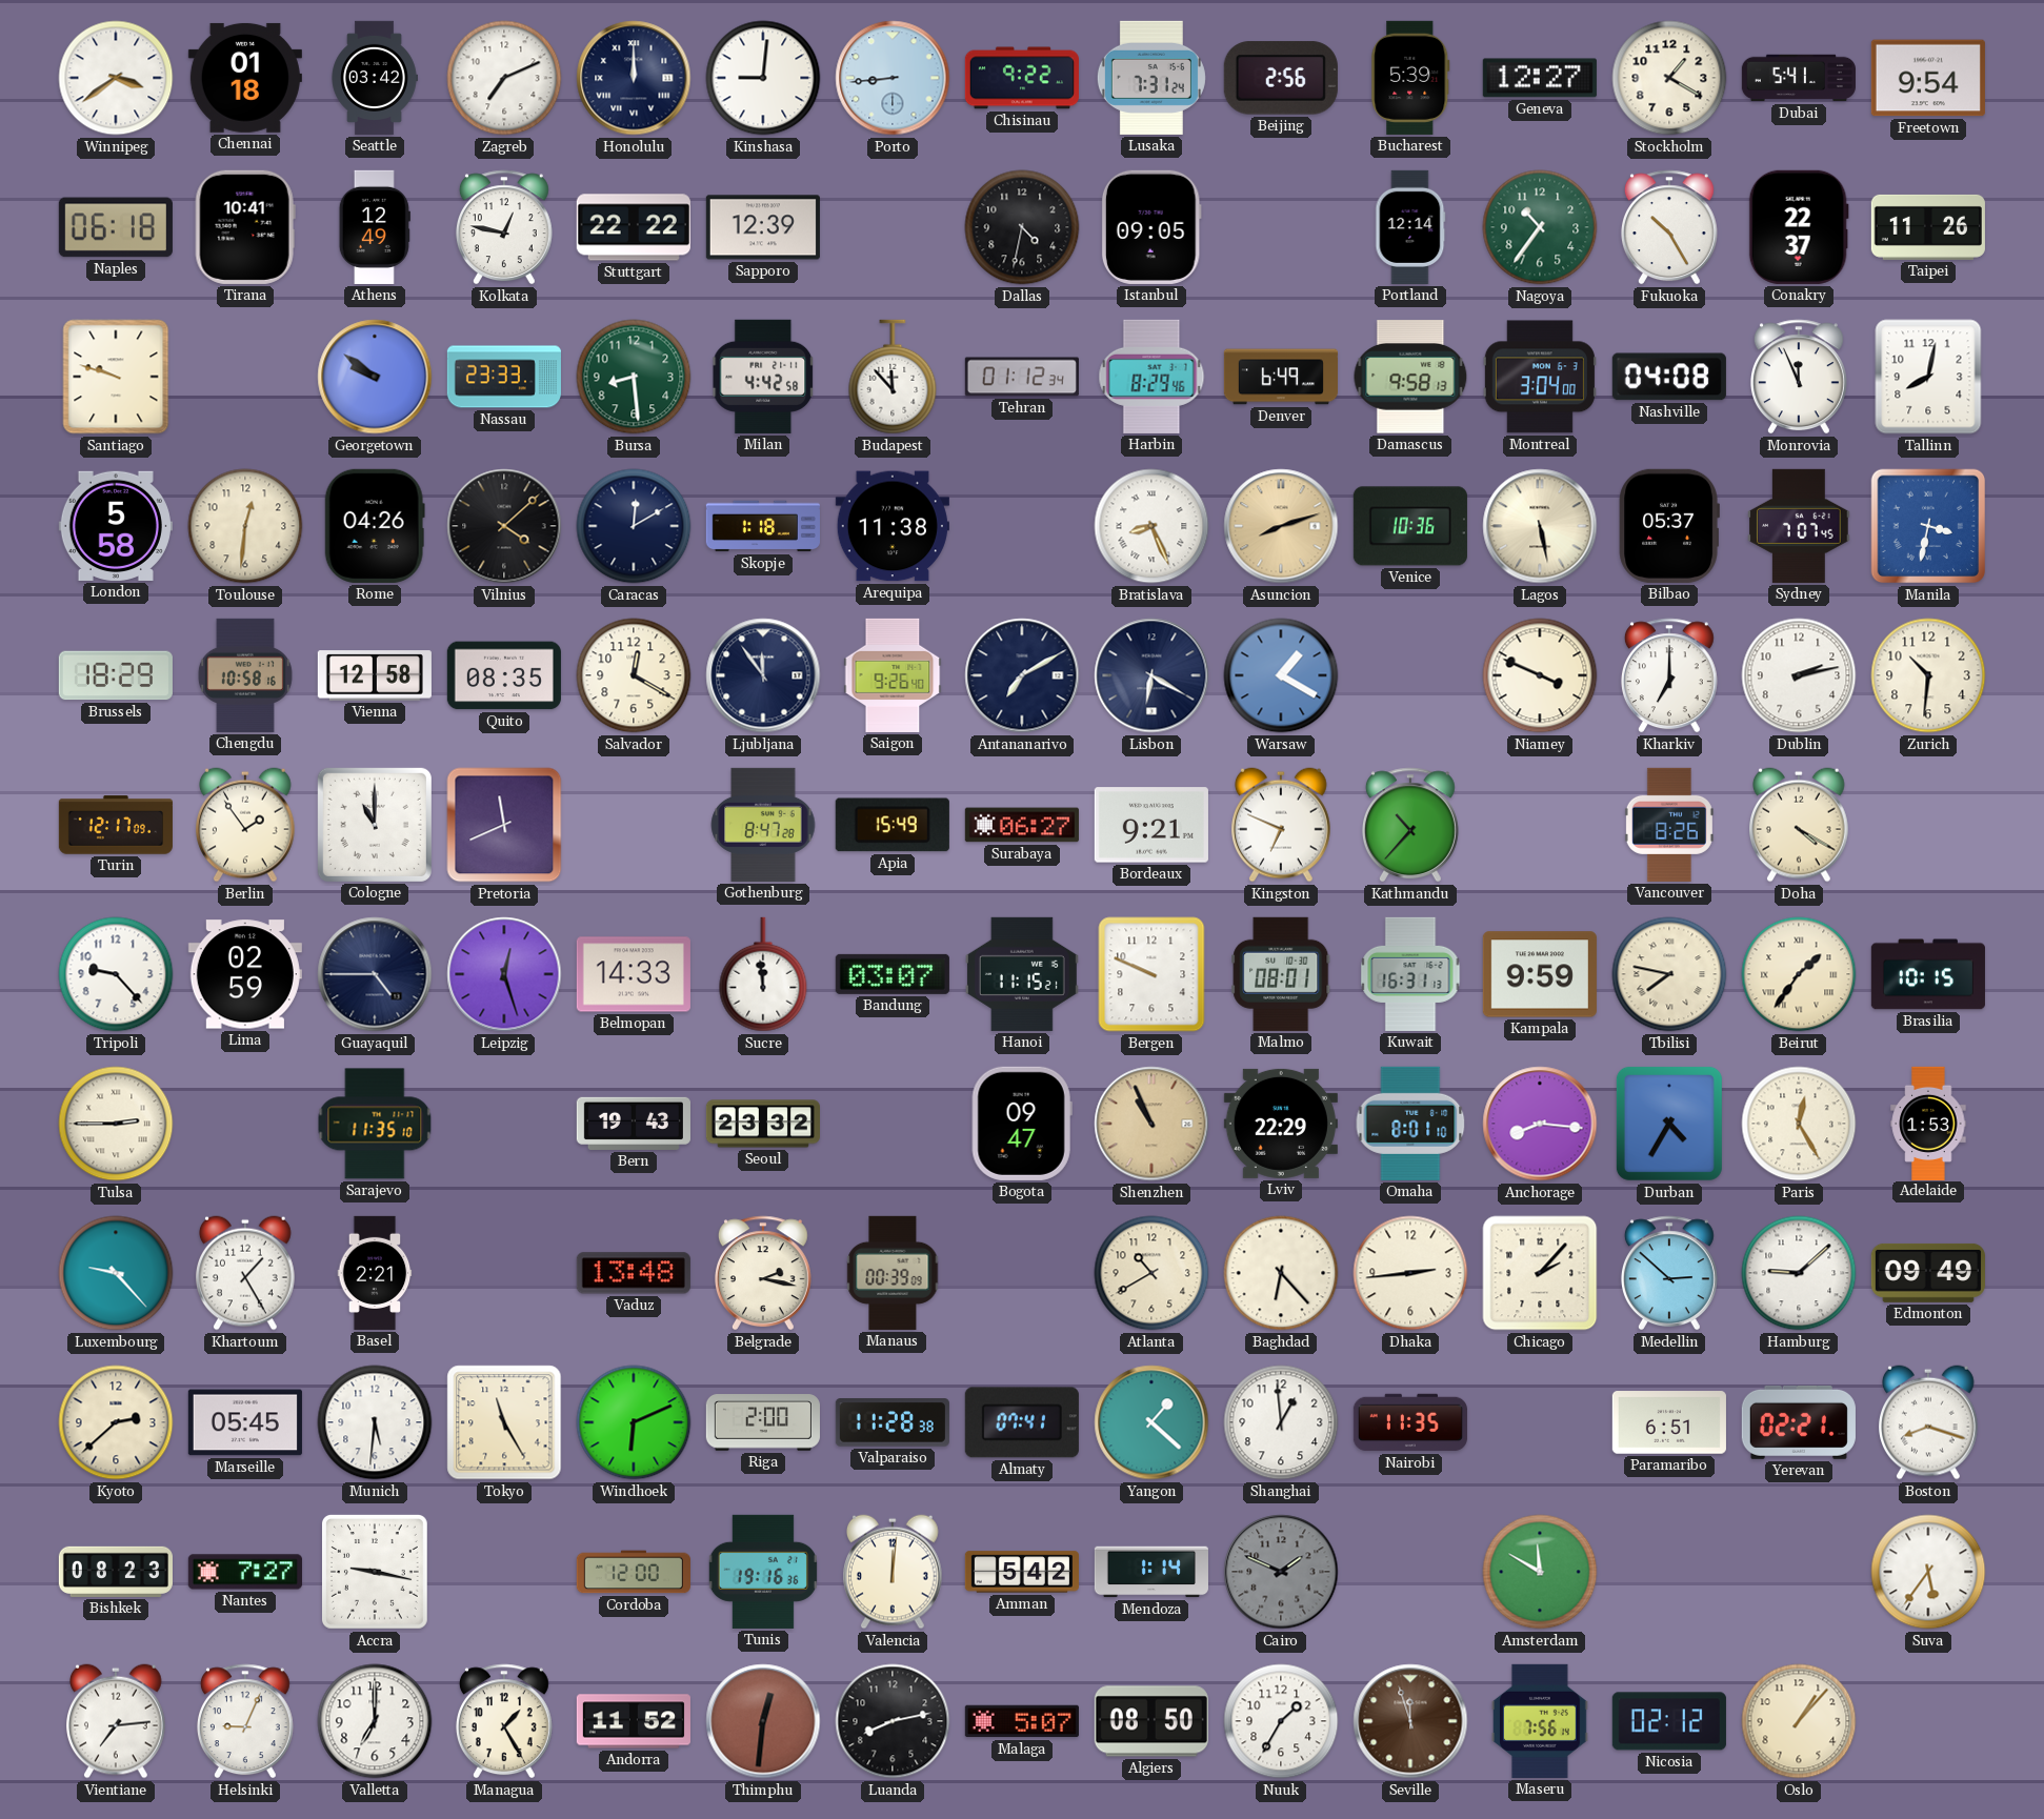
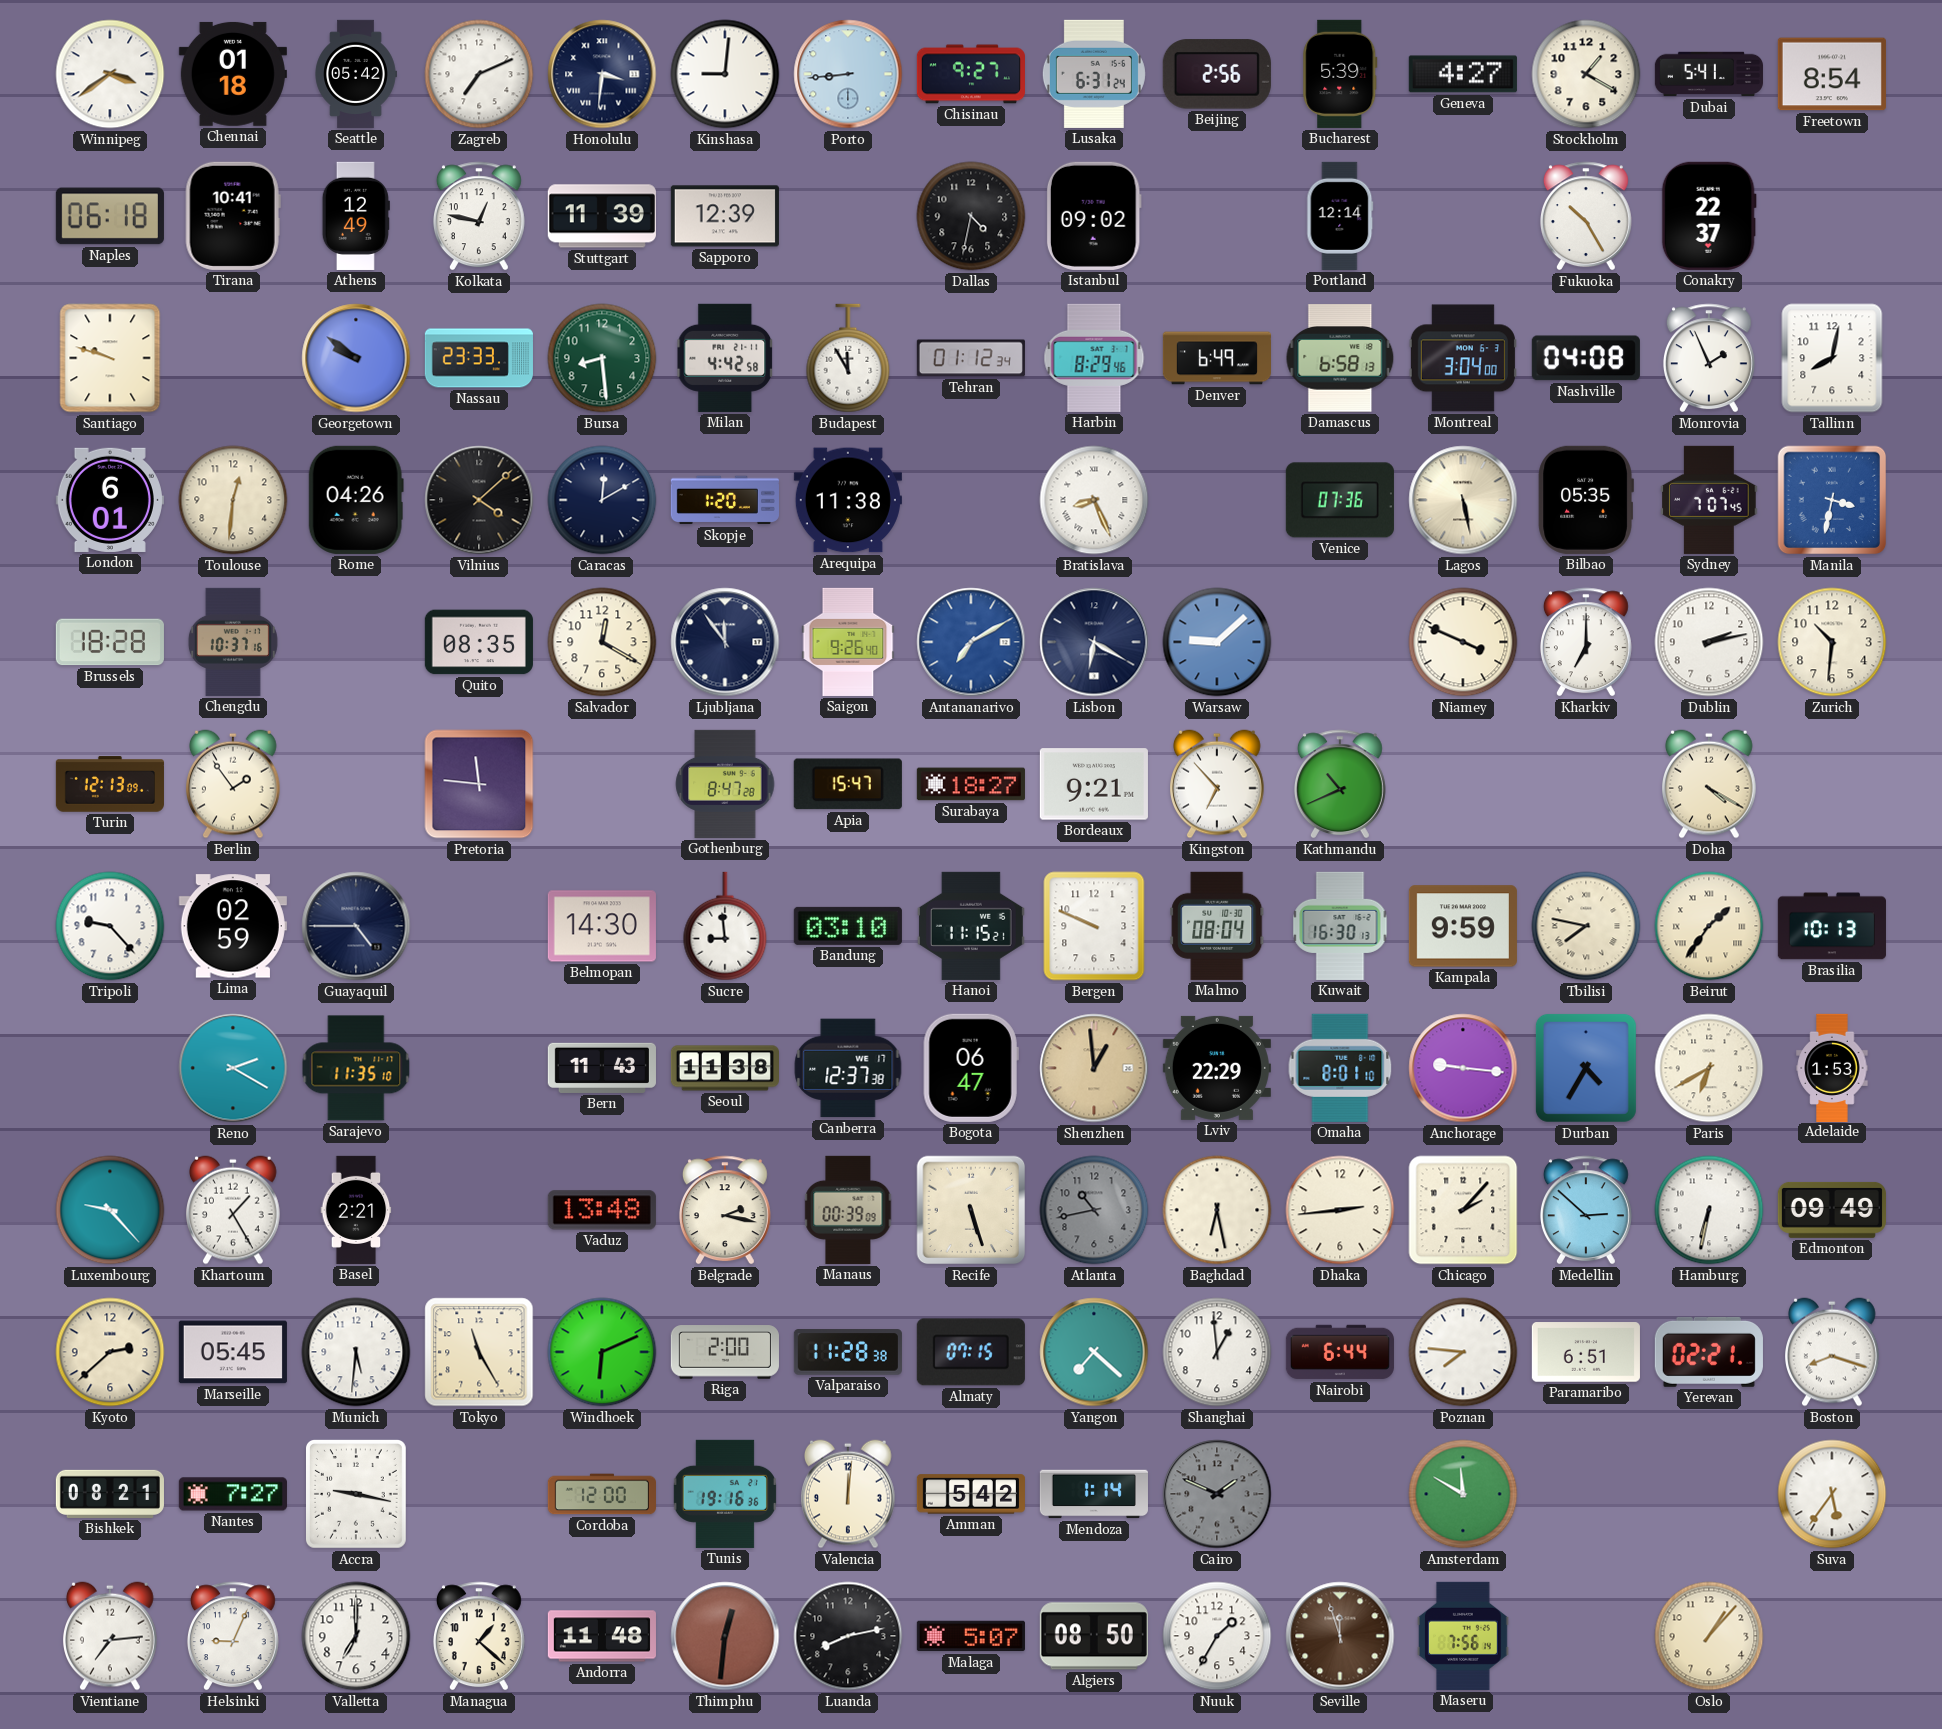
Seattle: 03:42 -> 05:42 (356, 74)
Honolulu: 12:00 -> 3:31 (602, 74)
Chisinau: 9:22 -> 9:27 (971, 74)
Lusaka: 7:31 -> 6:31 (1094, 74)
Geneva: 12:27 -> 4:27 (1463, 74)
Freetown: 9:54 -> 8:54 (1832, 74)
Stuttgart: 22:22 -> 11:39 (602, 216)
Istanbul: 09:05 -> 09:02 (1094, 216)
Nagoya: 10:36 -> none (1540, 227)
Taipei: 11:26 -> none (1928, 227)
Budapest: 11:53 -> 11:55 (848, 358)
Damascus: 9:58 -> 6:58 (1340, 358)
Monrovia: 11:56 -> 1:56 (1709, 358)
London: 5:58 -> 6:01 (110, 500)
Skopje: 1:18 -> 1:20 (725, 500)
Asuncion: 8:12 -> none (1281, 526)
Venice: 10:36 -> 07:36 (1340, 500)
Bilbao: 05:37 -> 05:35 (1586, 500)
Brussels: 18:29 -> 18:28 (110, 642)
Chengdu: 10:58 -> 10:37 (233, 642)
Vienna: 12:58 -> none (375, 675)
Antananarivo dial: navy -> blue (971, 642)
Warsaw: 1:20 -> 9:08 (1217, 642)
Turin: 12:17 -> 12:13 (110, 784)
Cologne: 11:00 -> none (375, 825)
Pretoria: 11:41 -> 11:46 (479, 784)
Apia: 15:49 -> 15:47 (848, 784)
Surabaya: 06:27 -> 18:27 (971, 784)
Kingston: 6:49 -> 6:53 (1218, 784)
Kathmandu: 10:37 -> 10:41 (1340, 784)
Vancouver: 8:26 -> none (1669, 825)
Leipzig: 12:27 -> none (504, 974)
Belmopan: 14:33 -> 14:30 (602, 926)
Sucre: 11:59 -> 8:59 (725, 926)
Bandung: 03:07 -> 03:10 (848, 926)
Malmo: 08:01 -> 08:04 (1217, 926)
Kuwait: 16:31 -> 16:30 (1340, 926)
Brasilia: 10:15 -> 10:13 (1832, 926)
Tulsa: 2:45 -> none (116, 1124)
Reno: none -> 2:20 (233, 1068)
Bern: 19:43 -> 11:43 (602, 1068)
Seoul: 23:32 -> 11:38 (724, 1068)
Canberra: none -> 12:37 (848, 1068)
Bogota: 09:47 -> 06:47 (971, 1068)
Shenzhen: 10:56 -> 12:59 (1094, 1068)
Anchorage: 8:16 -> 9:16 (1463, 1068)
Paris: 12:25 -> 6:40 (1709, 1068)
Recife: none -> 5:27 (971, 1210)
Atlanta: 10:40 -> 10:43 (1094, 1210)
Atlanta dial: cream -> grey (1094, 1210)
Baghdad: 6:23 -> 6:28 (1217, 1210)
Hamburg: 9:08 -> 6:32 (1709, 1210)
Almaty: 07:41 -> 07:15 (971, 1352)
Yangon: 1:22 -> 7:22 (1094, 1352)
Nairobi: 11:35 -> 6:44 (1340, 1352)
Poznan: none -> 7:46 (1463, 1352)
Bishkek: 08:23 -> 08:21 (110, 1494)
Managua: 1:25 -> 1:22 (479, 1636)
Andorra: 11:52 -> 11:48 (602, 1636)
Nicosia: 02:12 -> none (1669, 1721)
